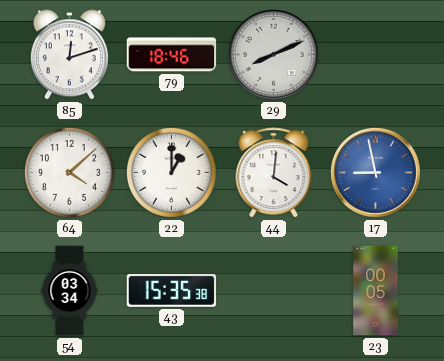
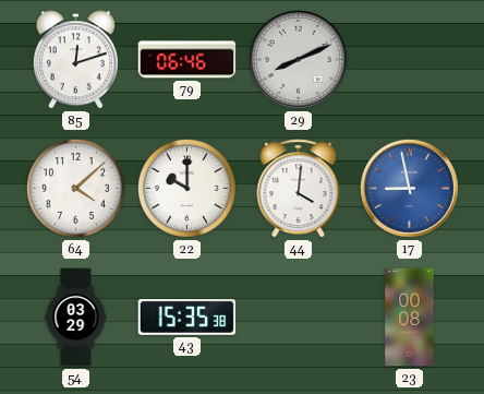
79: 18:46 -> 06:46 (187, 60)
22: 1:00 -> 10:00 (186, 188)
54: 03:34 -> 03:29 (76, 318)
23: 00:05 -> 00:08 (410, 318)
